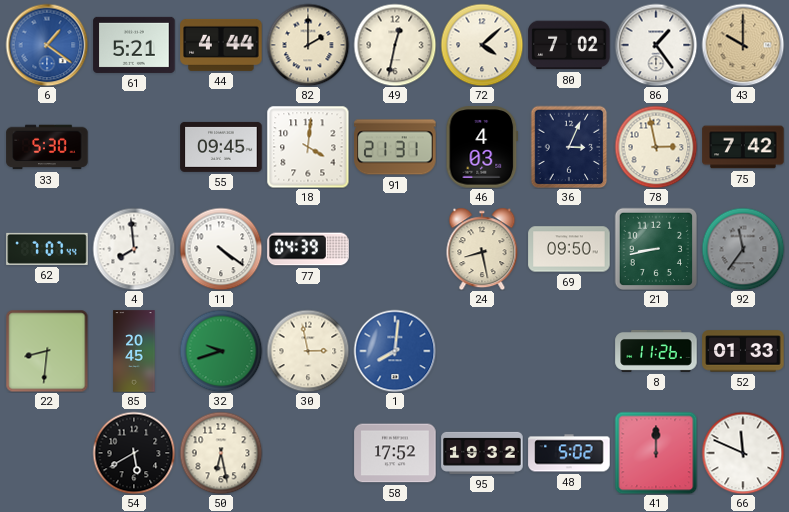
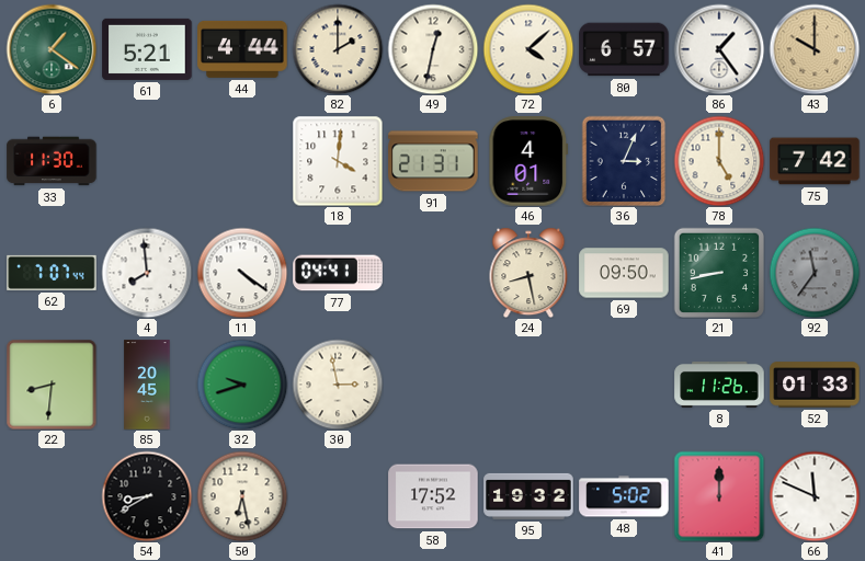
6 dial: blue -> green (52, 49)
80: 7:02 -> 6:57 (624, 49)
33: 5:30 -> 11:30 (52, 161)
55: 09:45 -> none (221, 147)
46: 4:03 -> 4:01 (528, 161)
78: 2:58 -> 5:00 (719, 161)
77: 04:39 -> 04:41 (338, 273)
1: 8:01 -> none (395, 351)
54: 5:40 -> 8:40 (147, 496)
